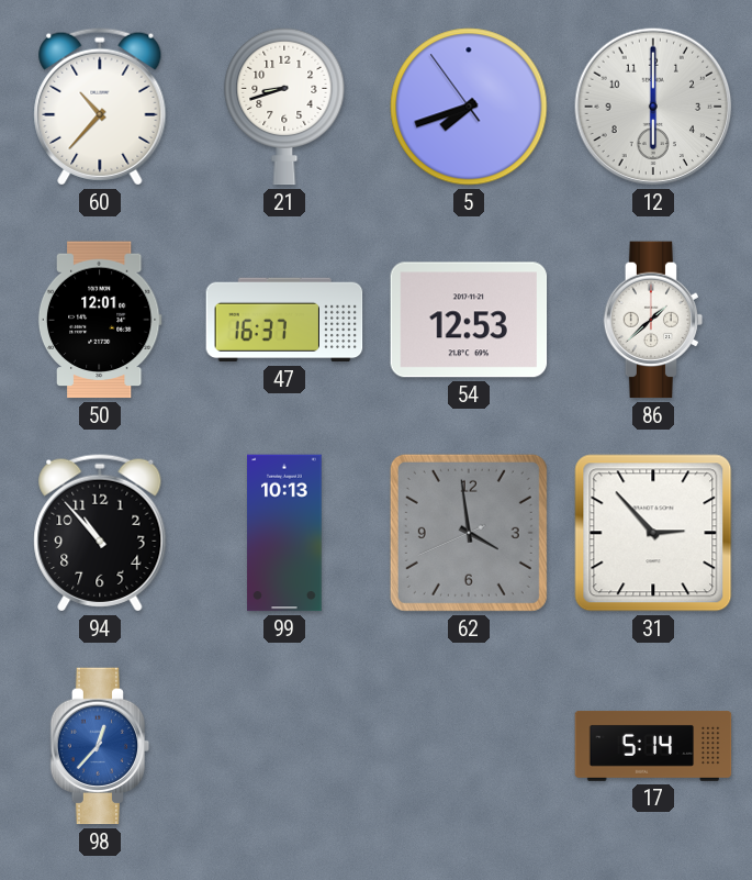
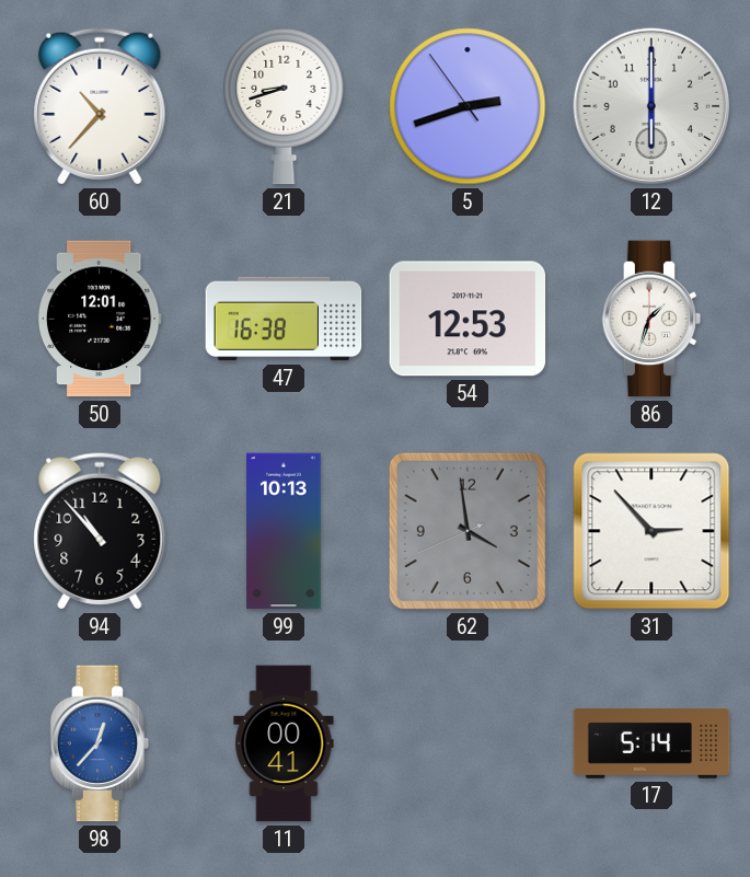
5: 7:41 -> 2:41 (468, 106)
47: 16:37 -> 16:38 (284, 319)
86: 1:38 -> 1:33 (651, 319)
11: none -> 00:41 (284, 743)
